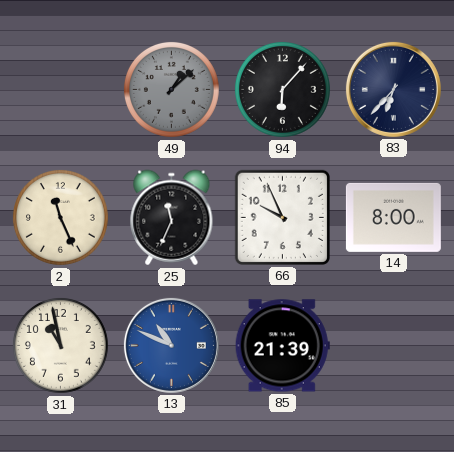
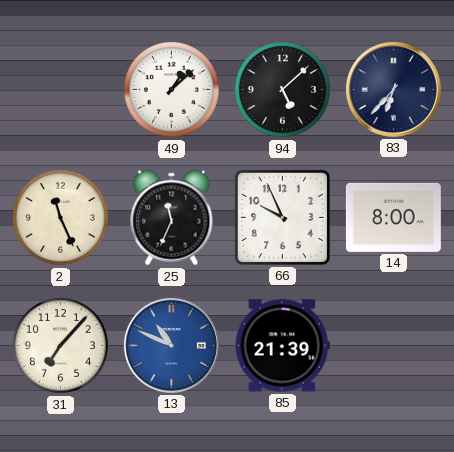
49 dial: grey -> white (171, 89)
94: 6:07 -> 5:08 (282, 89)
31: 10:58 -> 7:07 (60, 345)
